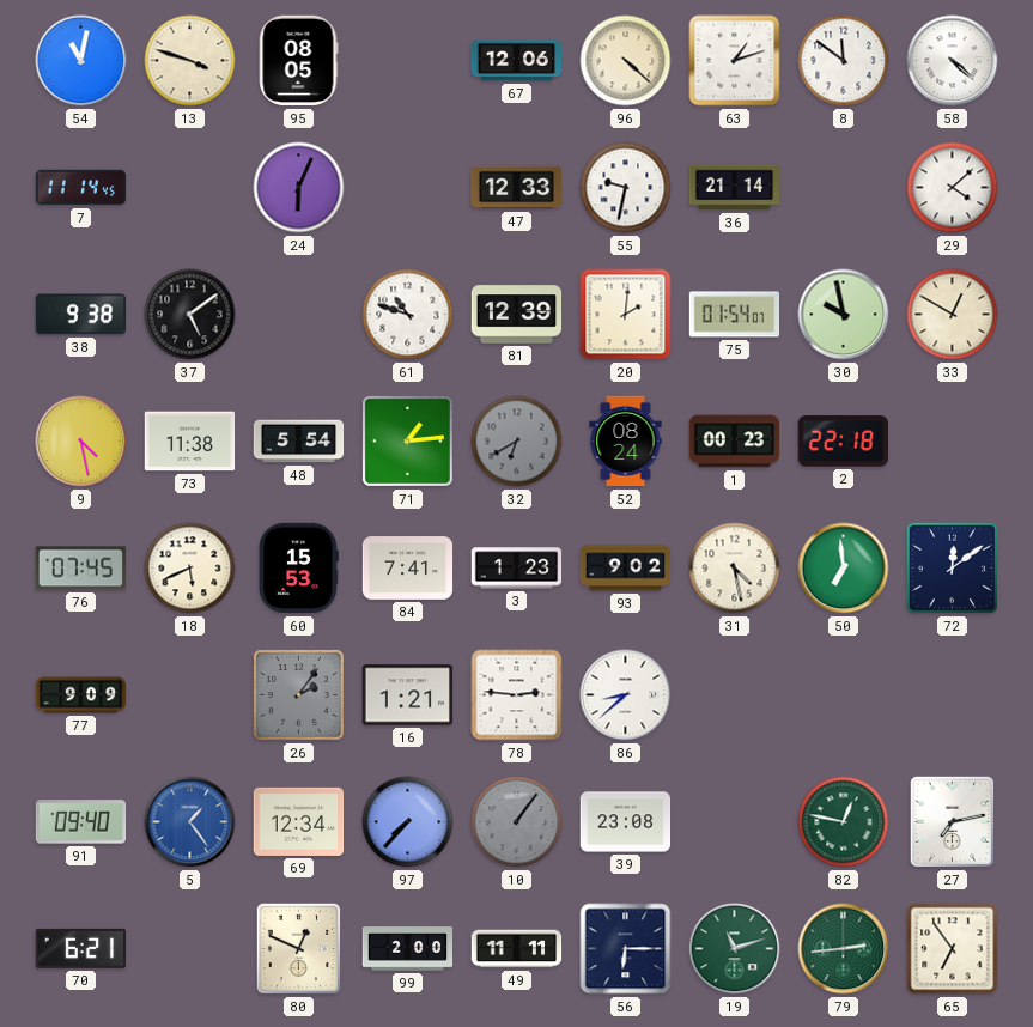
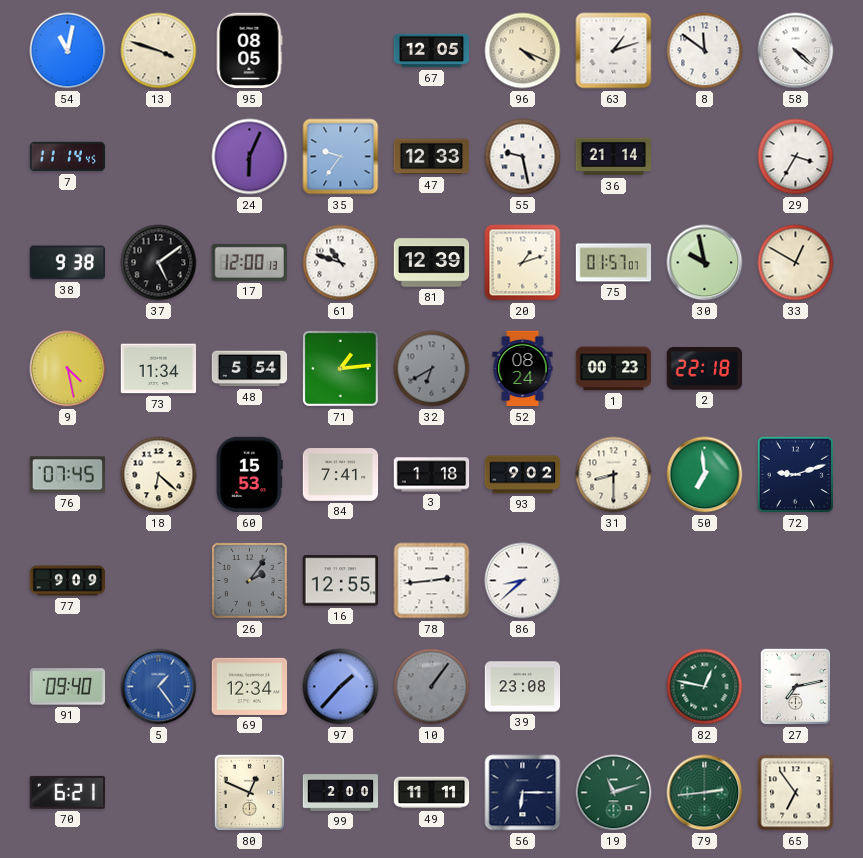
67: 12:06 -> 12:05 (432, 51)
96: 4:22 -> 4:19 (523, 51)
35: none -> 9:36 (341, 157)
55: 9:32 -> 9:28 (523, 157)
29: 4:08 -> 3:35 (796, 157)
17: none -> 12:00 (249, 262)
20: 2:01 -> 1:12 (523, 263)
75: 01:54 -> 01:57 (614, 263)
73: 11:38 -> 11:34 (159, 369)
18: 5:41 -> 6:22 (159, 475)
3: 1:23 -> 1:18 (432, 475)
31: 4:28 -> 8:30 (614, 475)
72: 12:09 -> 9:12 (796, 475)
16: 1:21 -> 12:55 (341, 581)
78: 2:46 -> 2:44 (432, 581)
97: 7:37 -> 1:37 (341, 687)
